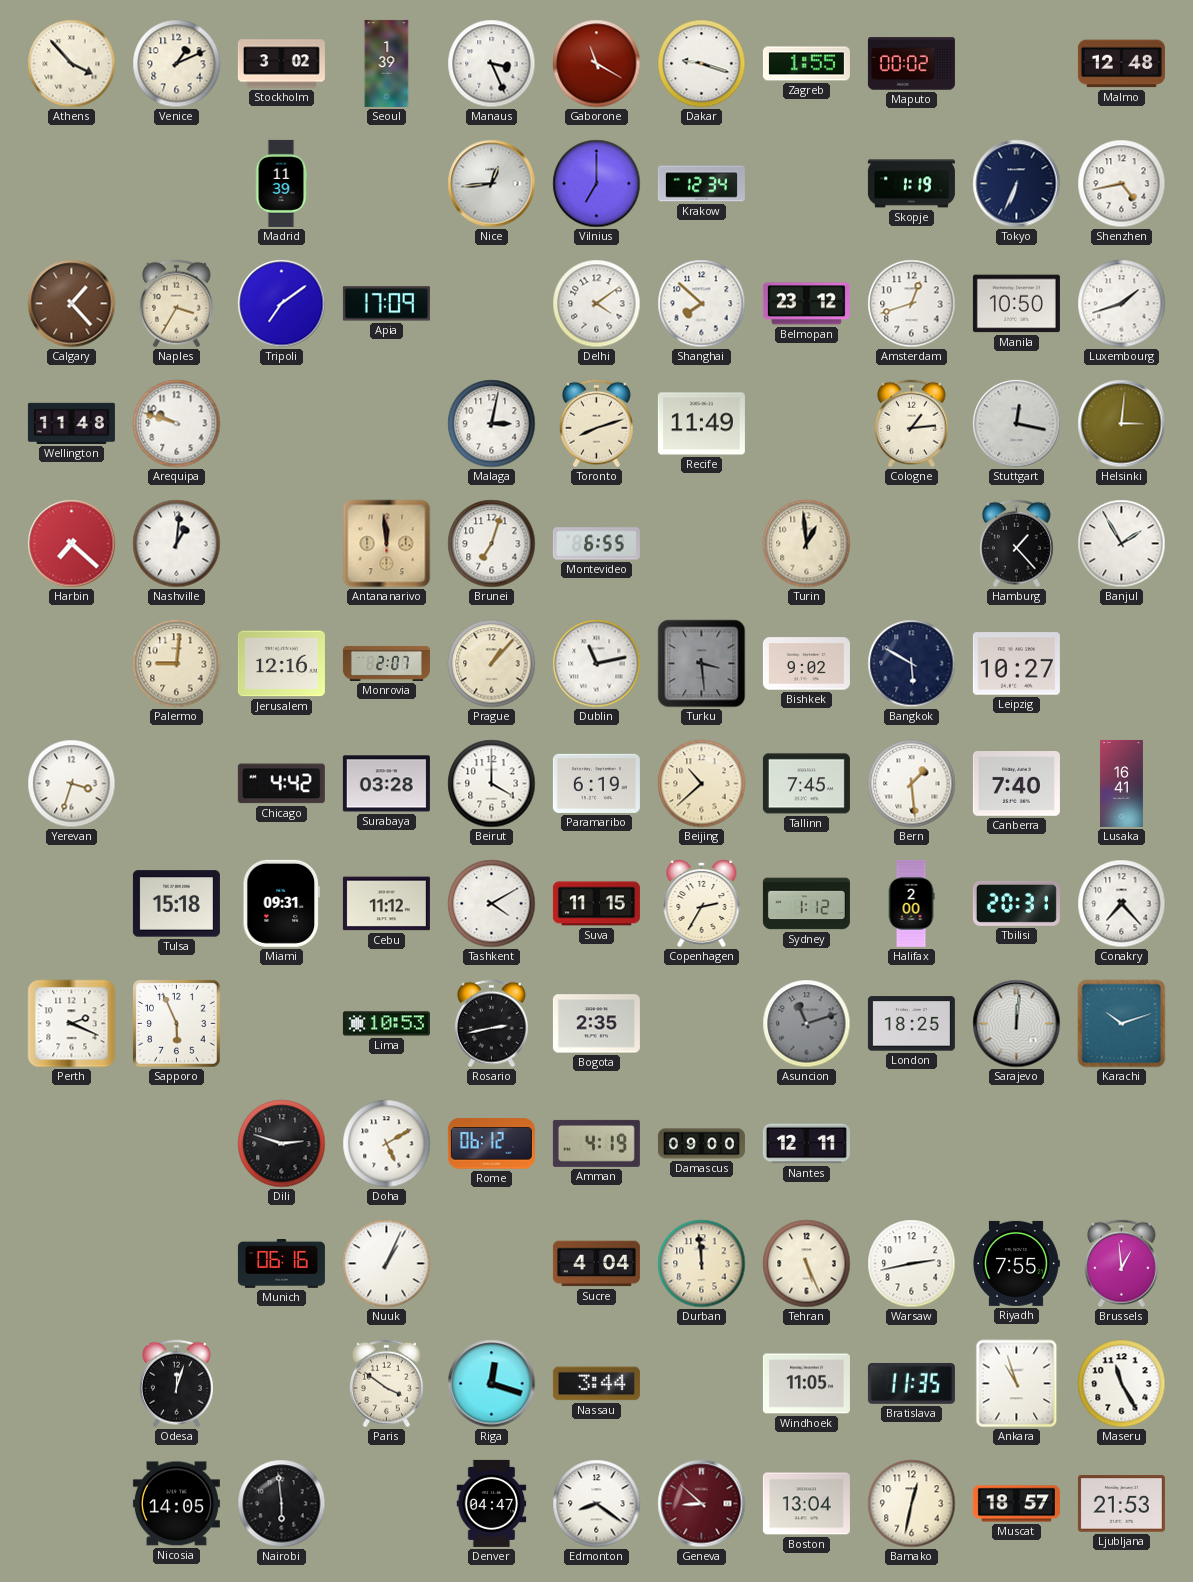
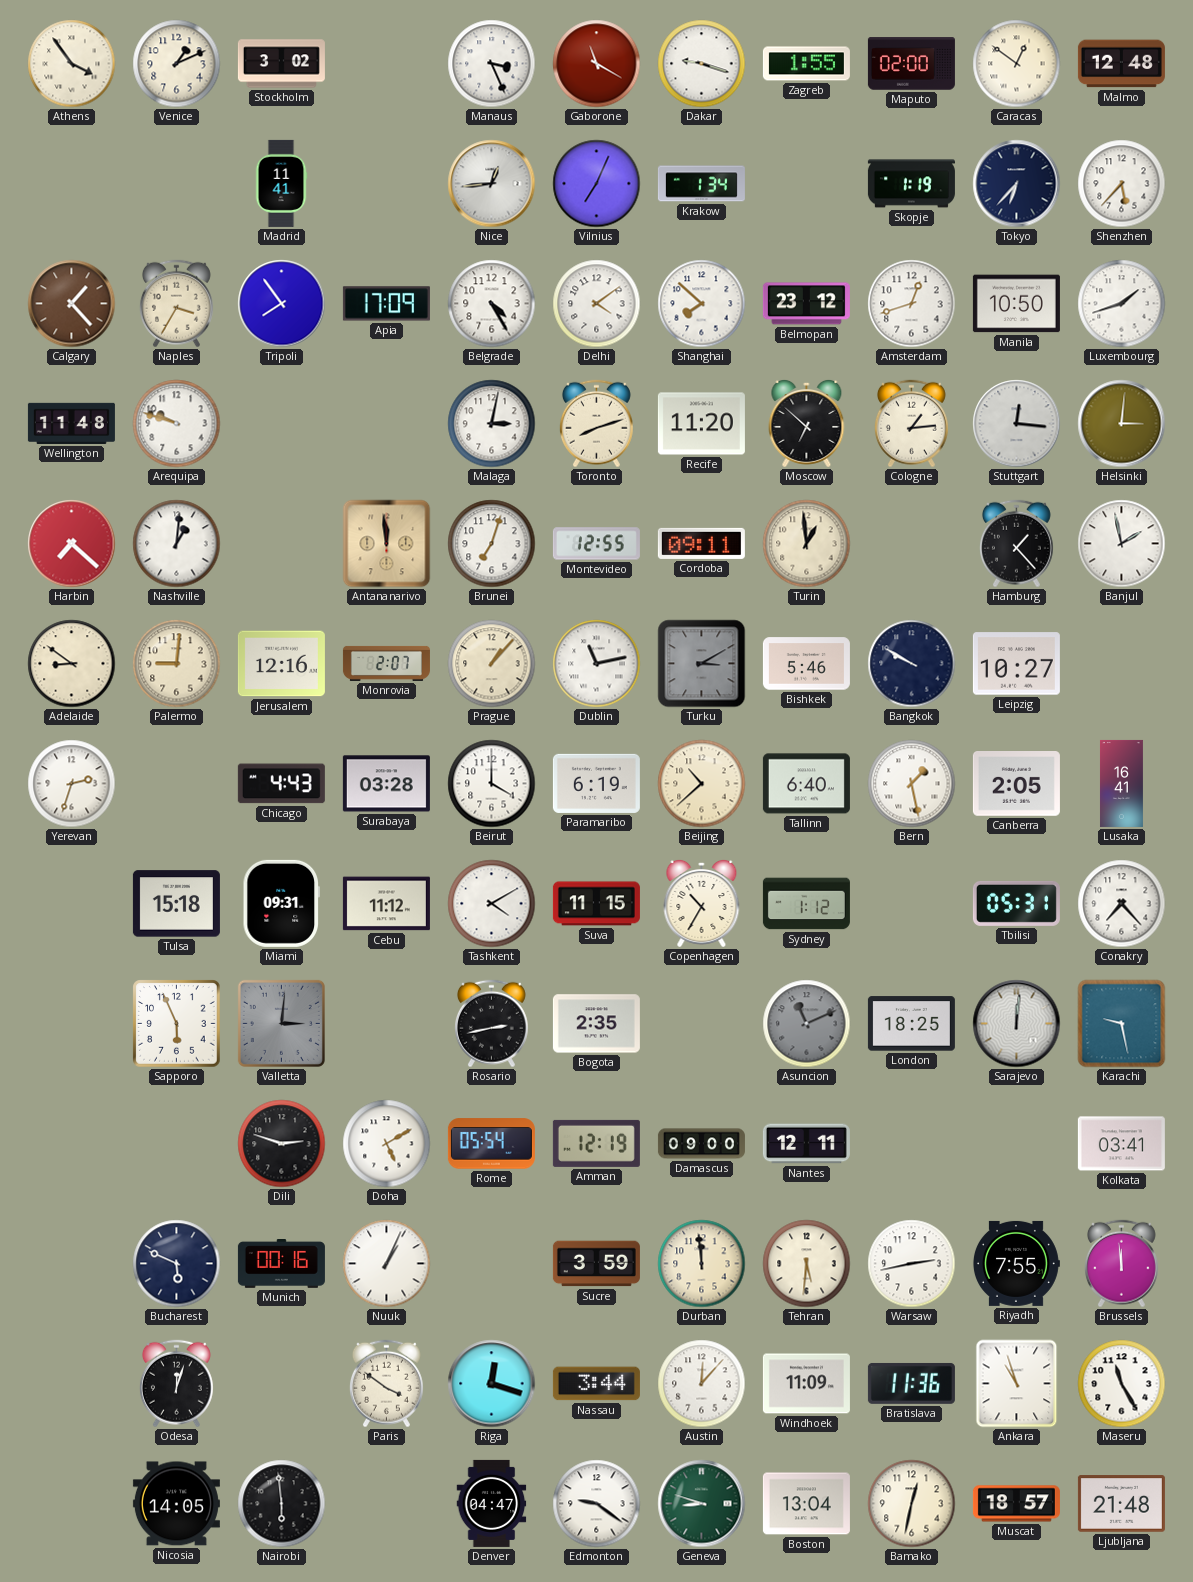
Athens: 3:53 -> 3:54 (72, 64)
Seoul: 1:39 -> none (387, 63)
Maputo: 00:02 -> 02:00 (911, 64)
Caracas: none -> 12:51 (1017, 64)
Madrid: 11:39 -> 11:41 (281, 183)
Vilnius: 7:00 -> 7:04 (597, 184)
Krakow: 12:34 -> 1:34 (701, 184)
Tokyo: 6:34 -> 6:37 (1017, 184)
Shenzhen: 4:43 -> 5:37 (1122, 184)
Tripoli: 7:09 -> 7:54 (282, 304)
Belgrade: none -> 4:25 (492, 304)
Recife: 11:49 -> 11:20 (701, 424)
Moscow: none -> 6:52 (807, 423)
Stuttgart: 12:17 -> 12:16 (1017, 424)
Montevideo: 6:55 -> 12:55 (596, 544)
Cordoba: none -> 09:11 (701, 543)
Banjul: 1:55 -> 1:58 (1122, 544)
Adelaide: none -> 8:51 (72, 664)
Turku: 3:29 -> 3:10 (702, 664)
Bishkek: 9:02 -> 5:46 (806, 664)
Bangkok: 5:50 -> 9:50 (912, 664)
Yerevan: 3:33 -> 2:33 (72, 784)
Chicago: 4:42 -> 4:43 (281, 784)
Tallinn: 7:45 -> 6:40 (806, 784)
Bern: 1:29 -> 1:28 (912, 784)
Canberra: 7:40 -> 2:05 (1016, 784)
Copenhagen: 2:35 -> 10:35 (702, 903)
Halifax: 2:00 -> none (911, 903)
Tbilisi: 20:31 -> 05:31 (1016, 903)
Perth: 2:19 -> none (72, 1024)
Valletta: none -> 3:01 (281, 1023)
Lima: 10:53 -> none (386, 1024)
Asuncion: 11:12 -> 11:11 (807, 1024)
Karachi: 10:12 -> 9:28 (1122, 1024)
Rome: 06:12 -> 05:54 (491, 1144)
Amman: 4:19 -> 12:19 (596, 1143)
Kolkata: none -> 03:41 (1121, 1144)
Bucharest: none -> 5:49 (177, 1264)
Munich: 06:16 -> 00:16 (281, 1264)
Sucre: 4:04 -> 3:59 (596, 1264)
Tehran: 5:26 -> 5:31 (807, 1264)
Brussels: 12:59 -> 11:59 (1121, 1264)
Austin: none -> 12:07 (702, 1384)
Windhoek: 11:05 -> 11:09 (806, 1384)
Bratislava: 11:35 -> 11:36 (911, 1383)
Edmonton: 8:21 -> 9:21 (597, 1504)
Geneva: 8:52 -> 8:48 (702, 1504)
Geneva dial: burgundy -> green (702, 1504)
Ljubljana: 21:53 -> 21:48 (1121, 1504)
